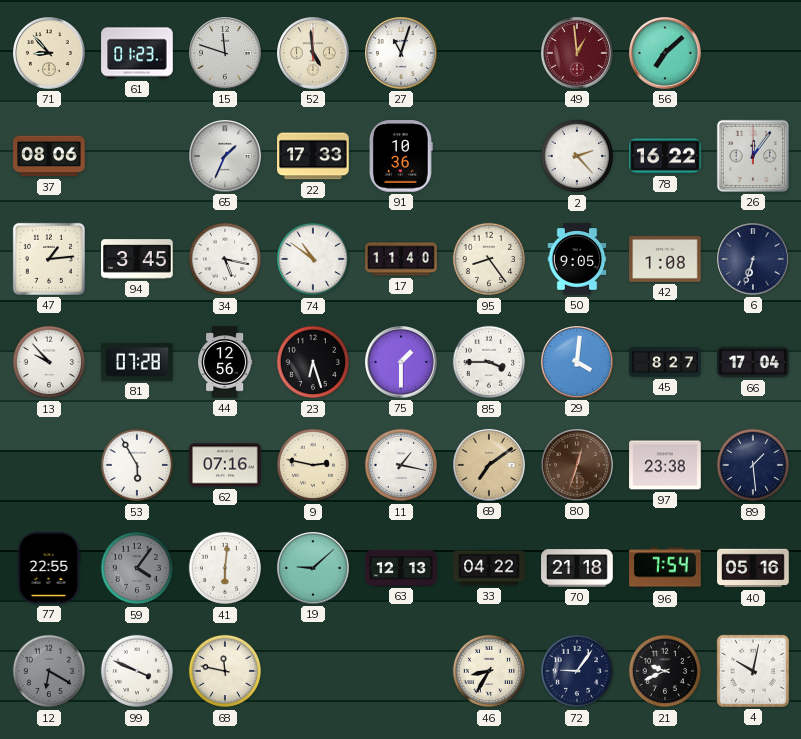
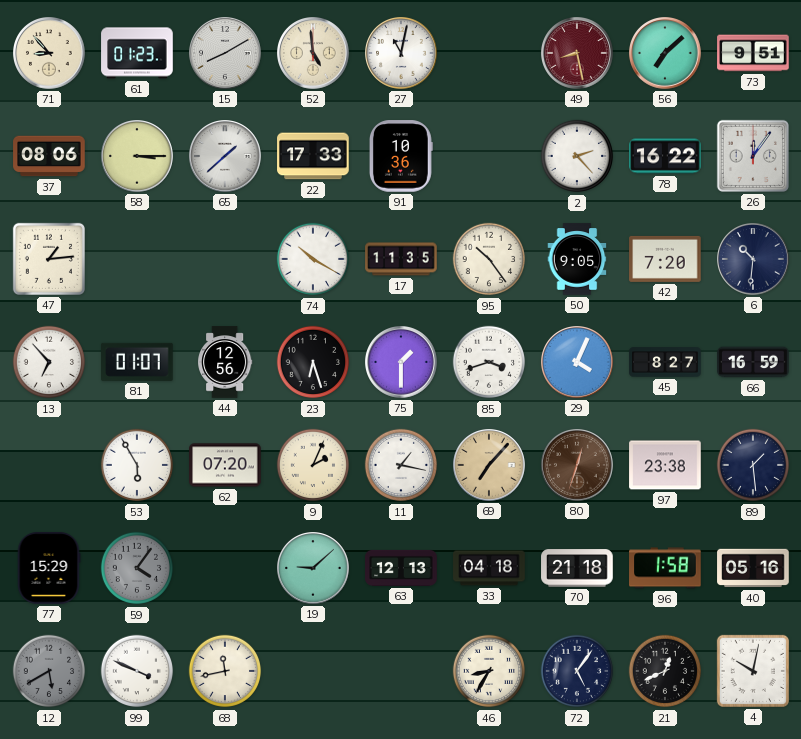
15: 11:48 -> 8:10 (226, 54)
27: 11:03 -> 11:02 (402, 54)
49: 12:59 -> 8:28 (578, 54)
73: none -> 9:51 (753, 53)
58: none -> 3:15 (138, 157)
65: 1:34 -> 1:38 (226, 157)
94: 3:45 -> none (137, 259)
34: 5:17 -> none (225, 259)
74: 10:51 -> 10:20 (313, 259)
17: 11:40 -> 11:35 (401, 259)
95: 8:24 -> 10:24 (489, 259)
42: 1:08 -> 7:20 (665, 259)
6: 6:33 -> 10:31 (754, 260)
13: 9:53 -> 6:53 (49, 362)
81: 07:28 -> 01:07 (137, 362)
85: 3:45 -> 3:42 (489, 362)
29: 4:01 -> 4:04 (578, 363)
66: 17:04 -> 16:59 (753, 362)
62: 07:16 -> 07:20 (225, 465)
9: 2:47 -> 2:04 (313, 465)
69: 7:09 -> 7:07 (490, 466)
77: 22:55 -> 15:29 (49, 568)
41: 6:01 -> none (225, 568)
33: 04:22 -> 04:18 (489, 568)
96: 7:54 -> 1:58 (665, 568)
12: 6:20 -> 5:40 (49, 671)
68: 11:47 -> 11:43 (225, 671)
72: 9:06 -> 5:06 (577, 671)
21: 9:41 -> 12:41 (665, 671)
